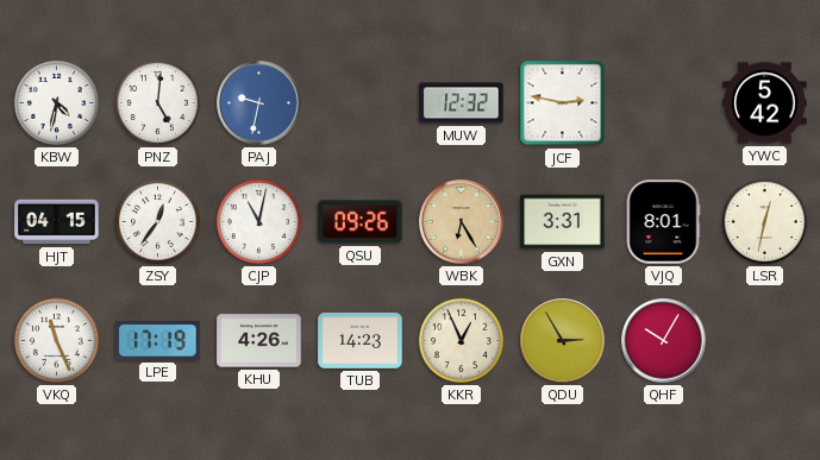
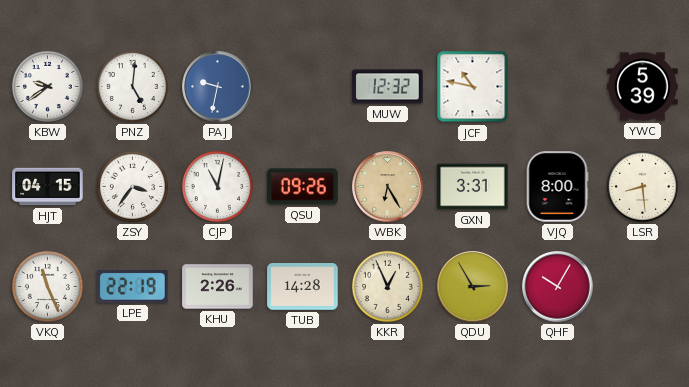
KBW: 4:32 -> 9:39 (47, 86)
JCF: 2:47 -> 10:47 (473, 87)
YWC: 5:42 -> 5:39 (643, 87)
ZSY: 12:36 -> 3:36 (132, 186)
VJQ: 8:01 -> 8:00 (557, 187)
LSR: 12:32 -> 8:29 (642, 186)
LPE: 17:19 -> 22:19 (133, 287)
KHU: 4:26 -> 2:26 (218, 287)
TUB: 14:23 -> 14:28 (303, 287)
